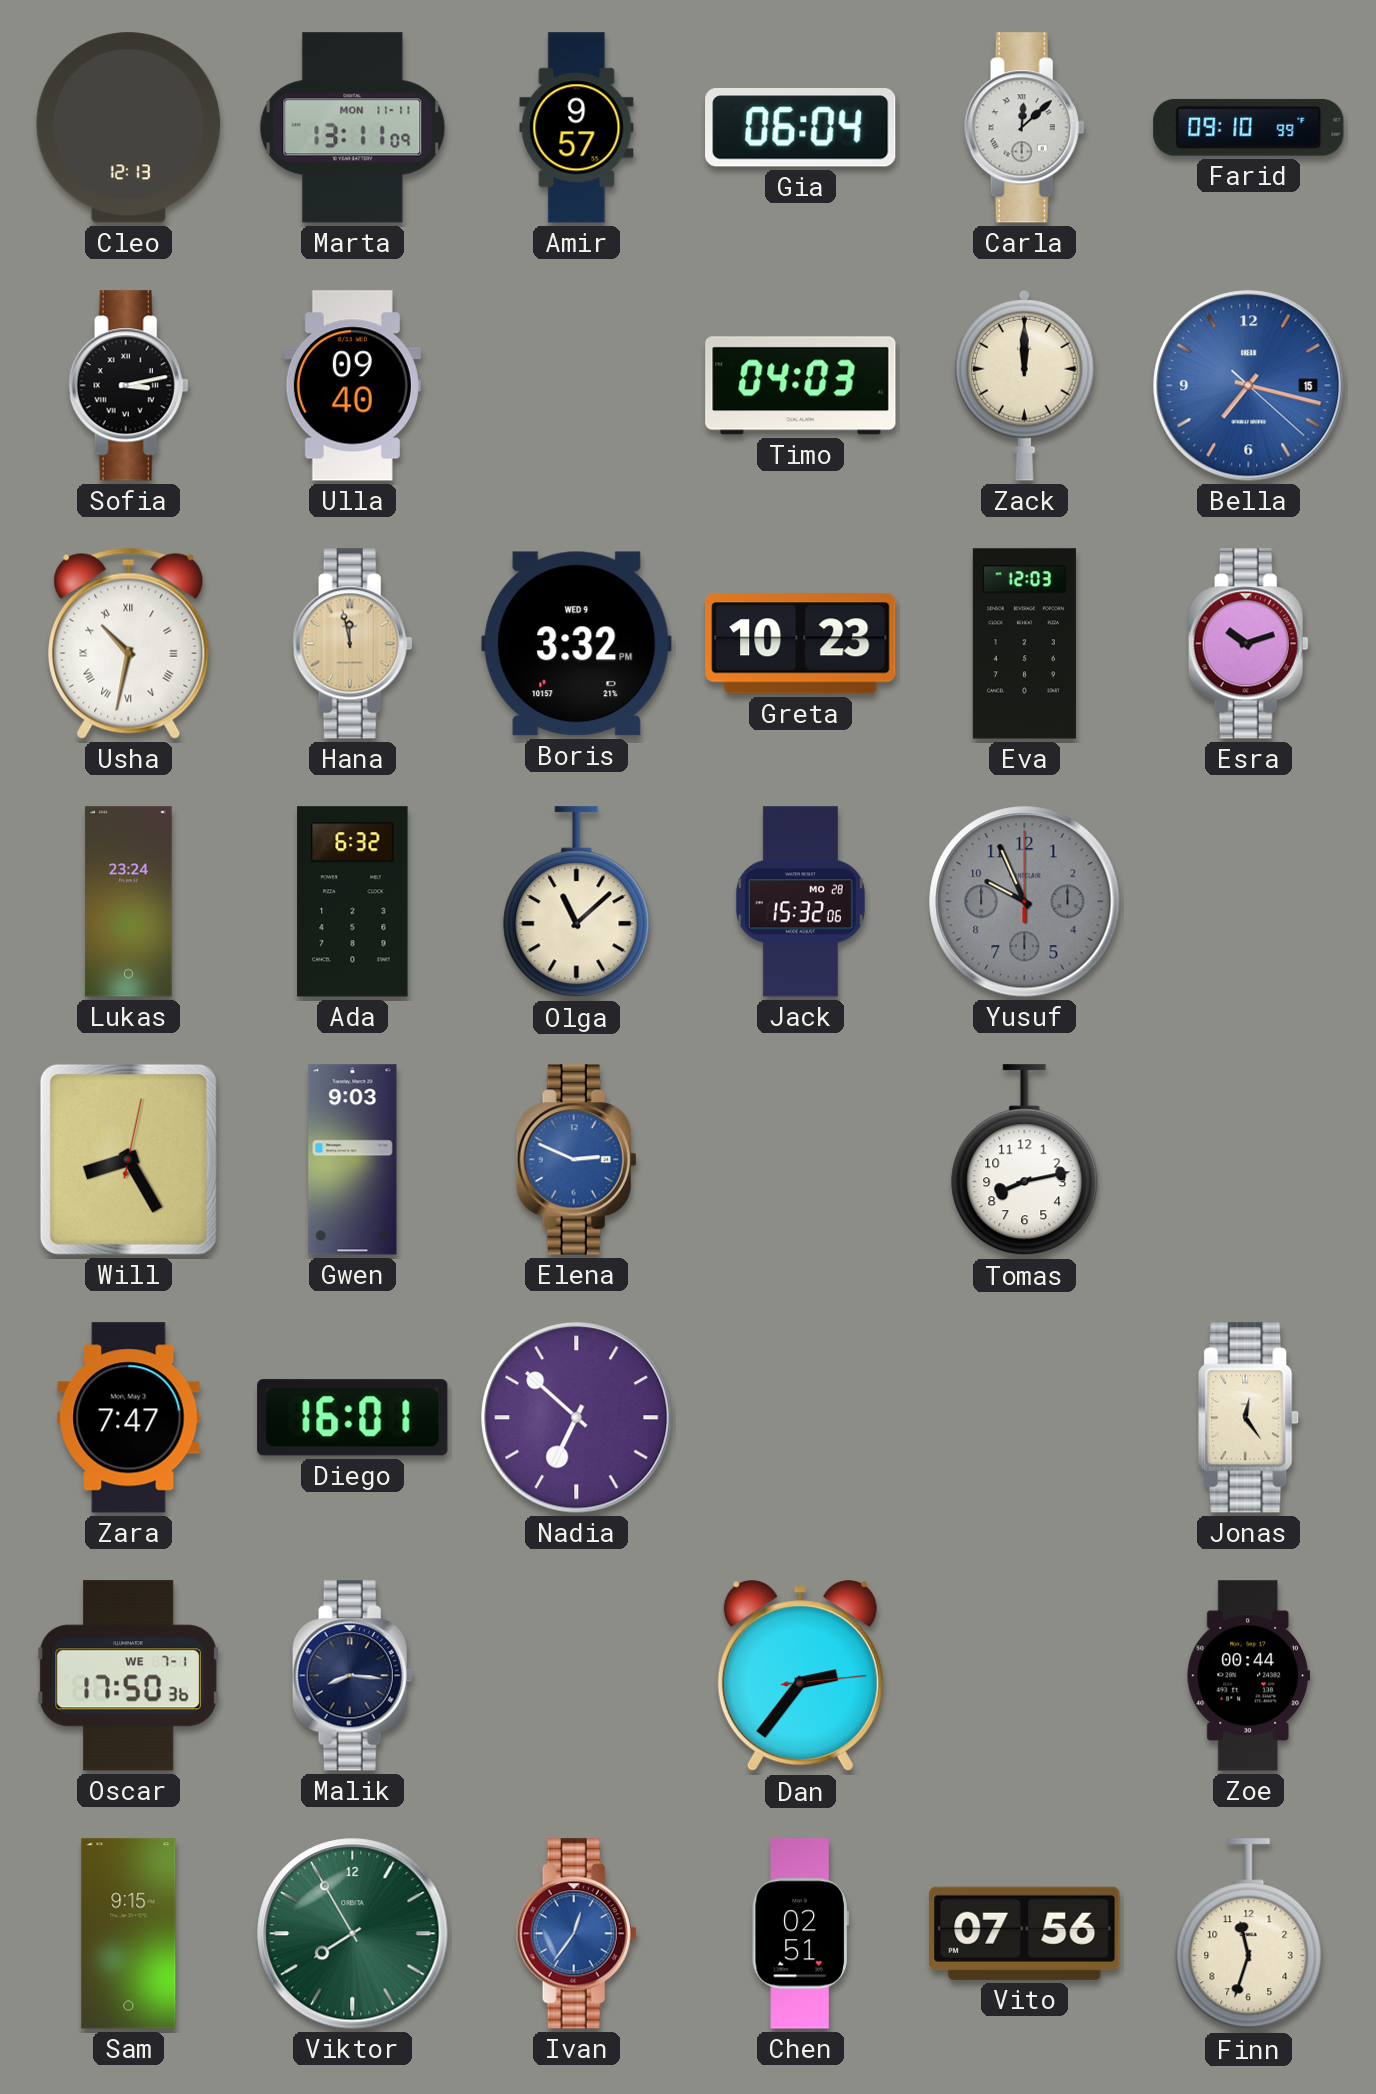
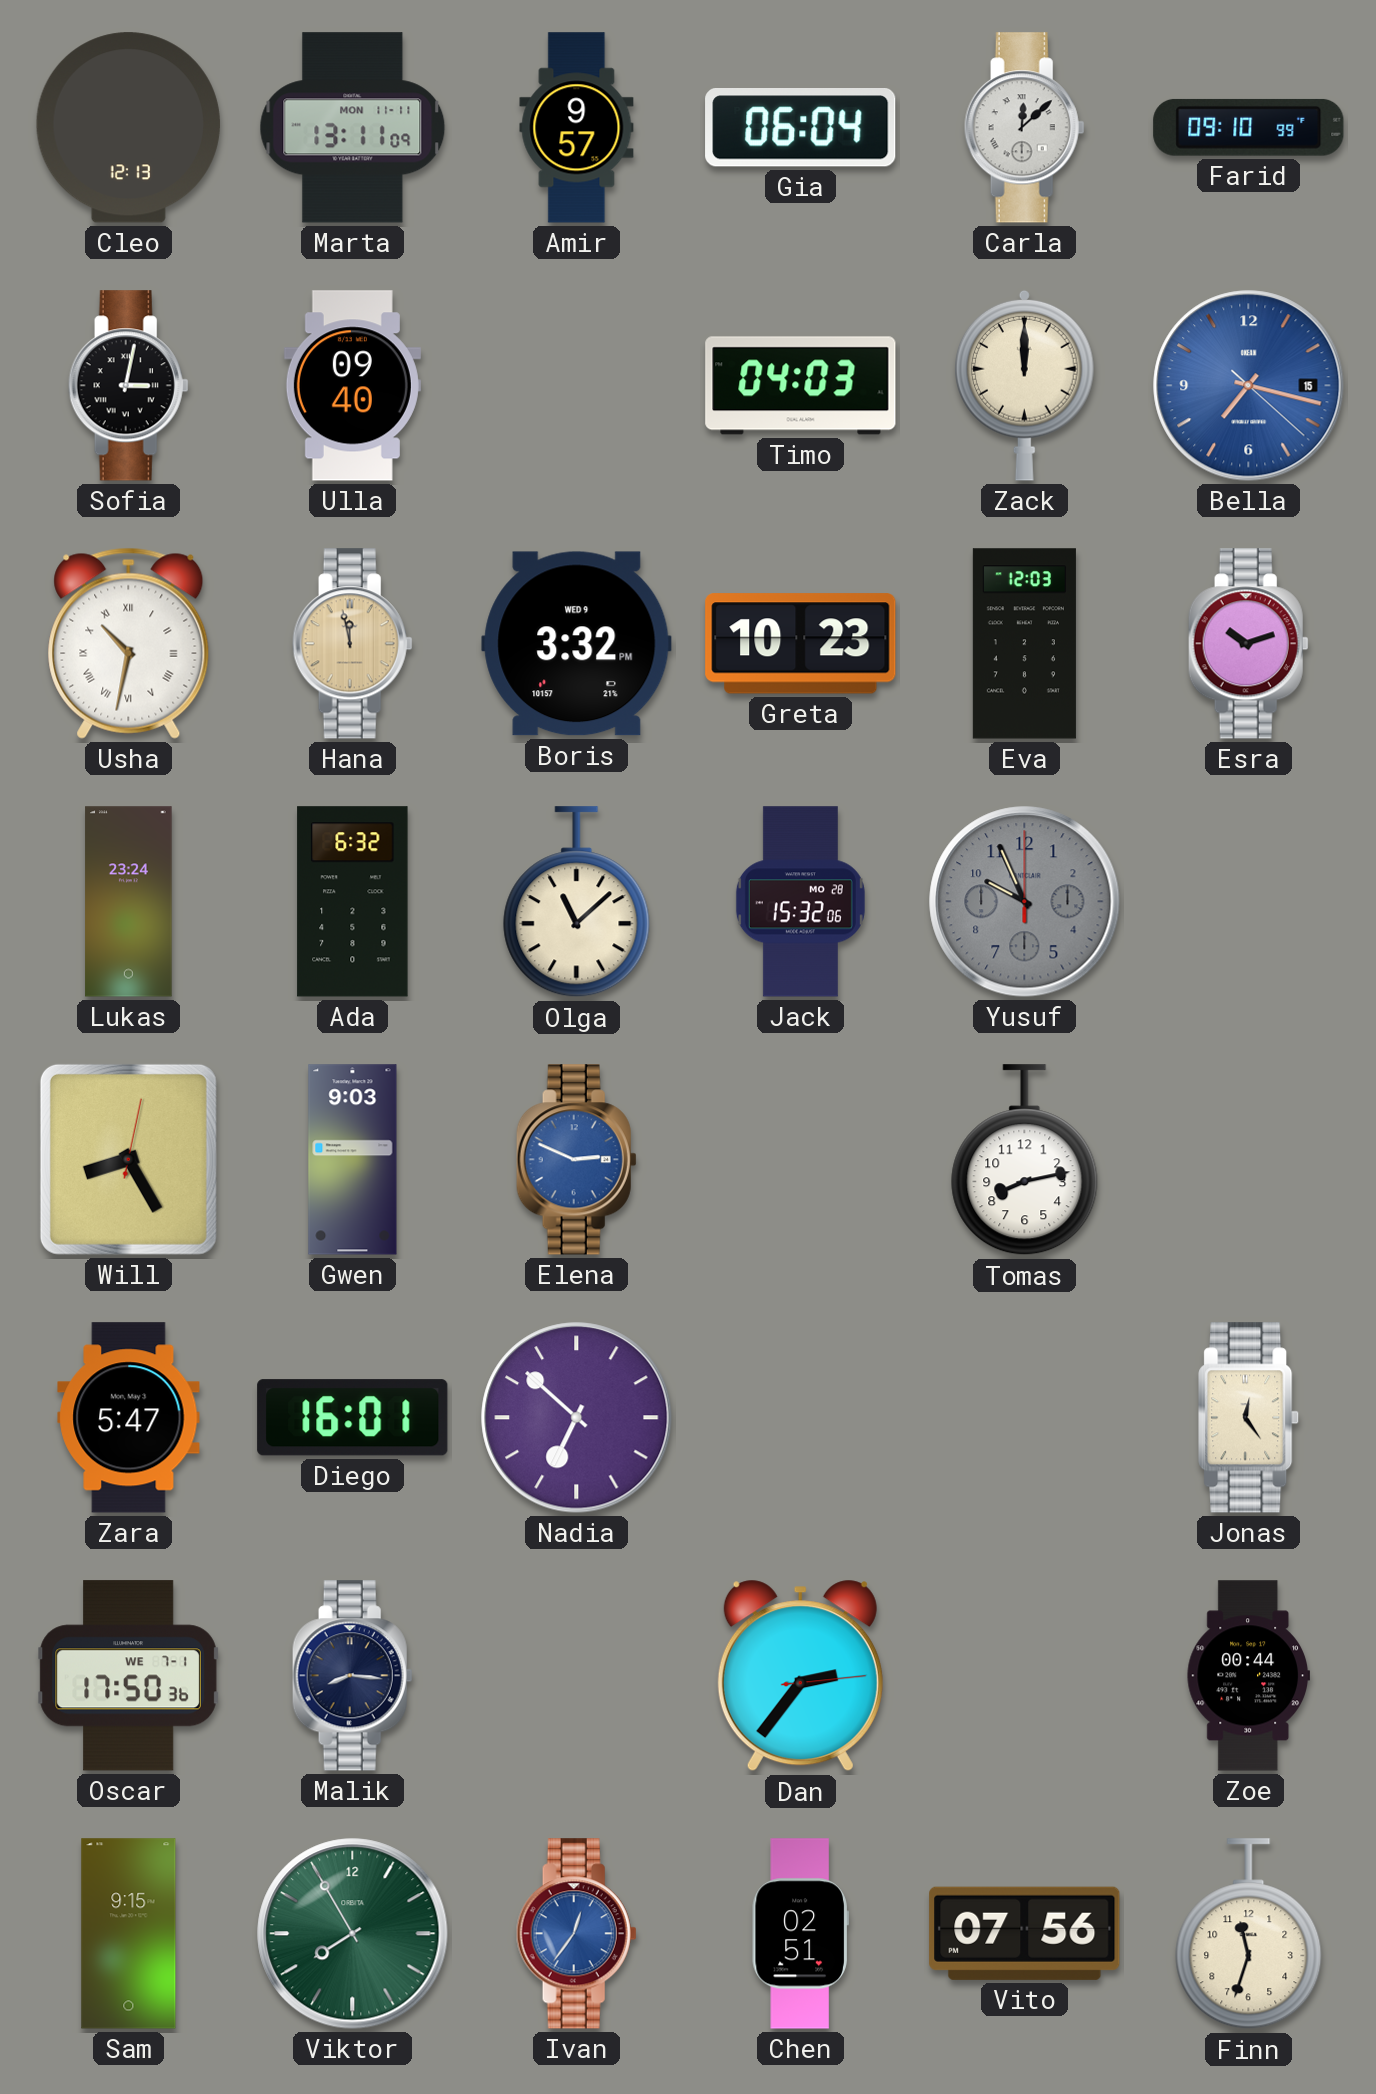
Sofia: 3:13 -> 3:02 (128, 386)
Zara: 7:47 -> 5:47 (129, 1418)
